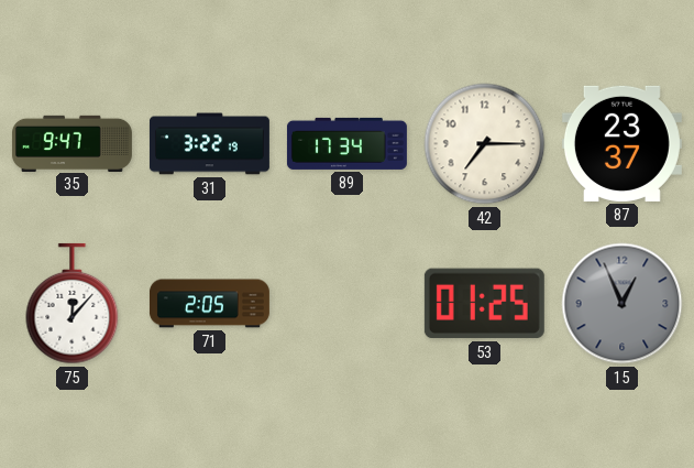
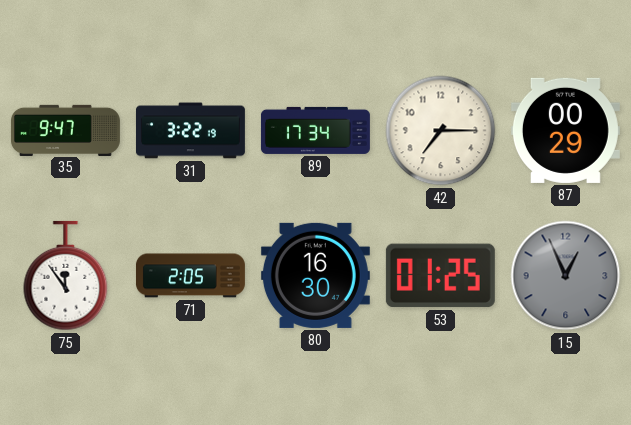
87: 23:37 -> 00:29 (565, 130)
75: 12:07 -> 11:54 (66, 276)
80: none -> 16:30 (315, 275)
